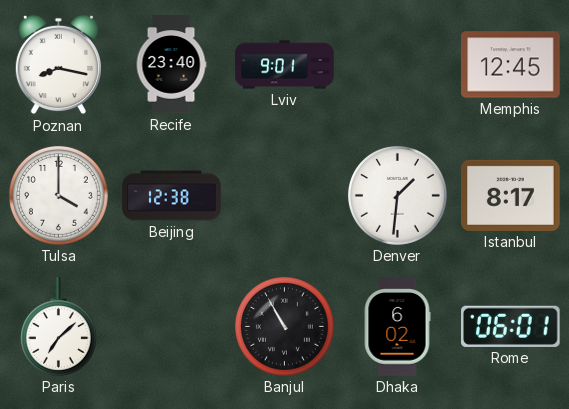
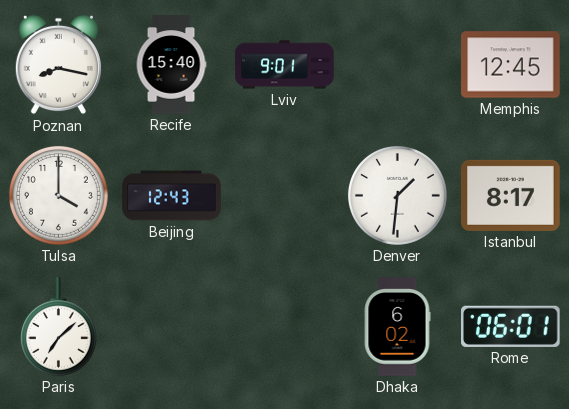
Recife: 23:40 -> 15:40 (171, 65)
Beijing: 12:38 -> 12:43 (172, 196)
Banjul: 10:55 -> none (284, 326)
